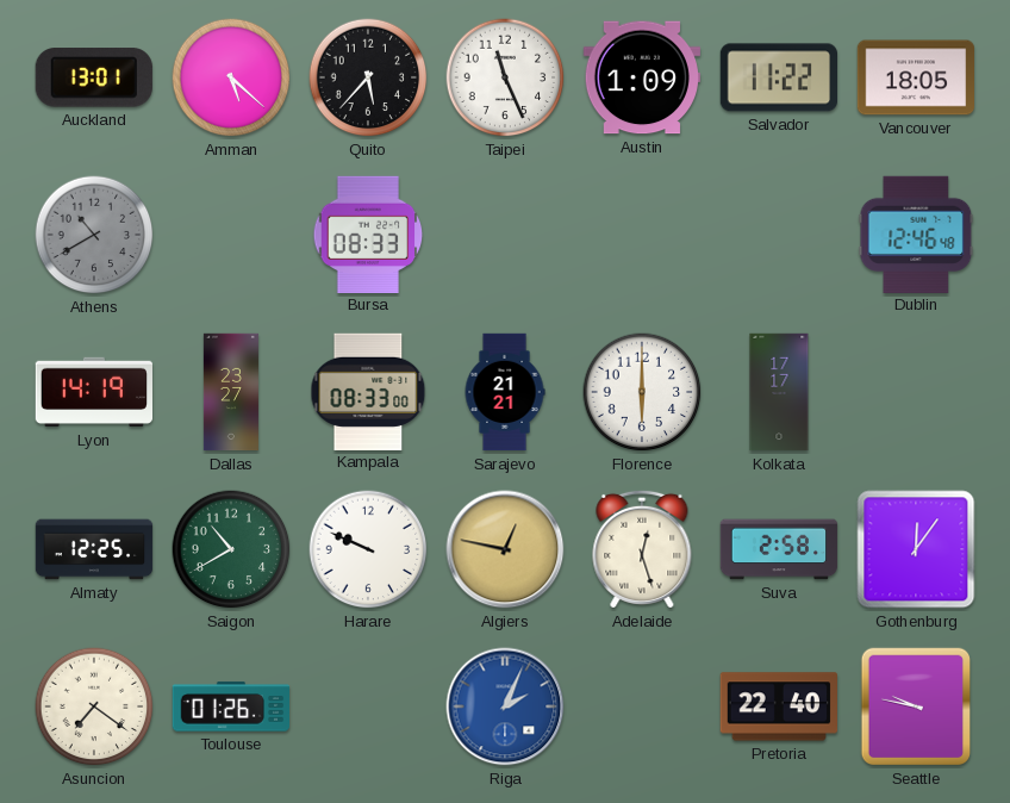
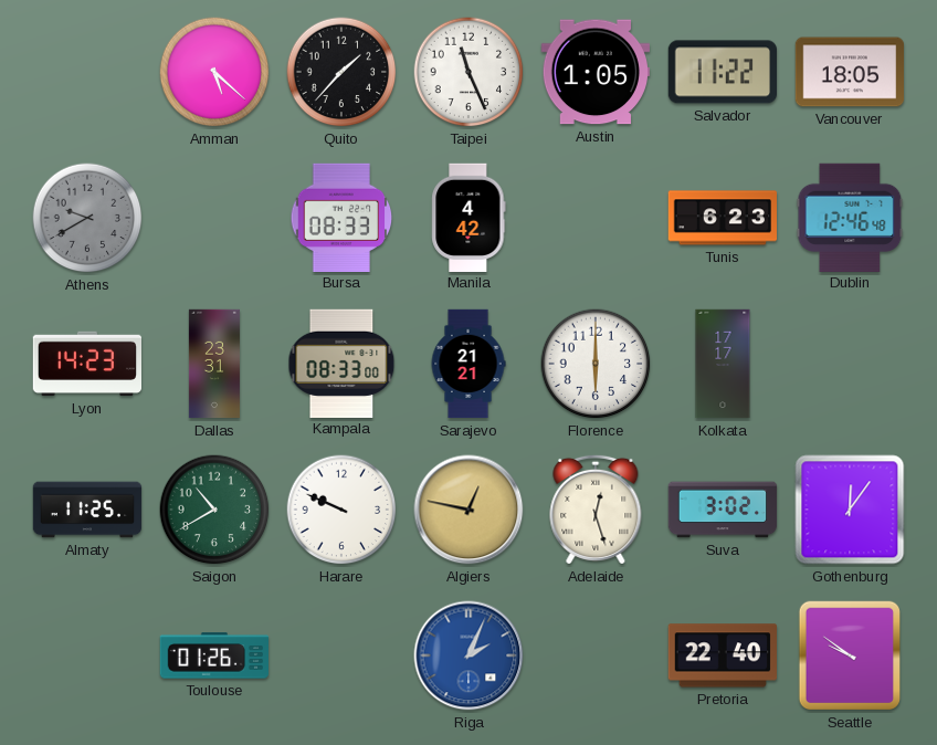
Auckland: 13:01 -> none (94, 77)
Quito: 5:37 -> 1:37 (341, 72)
Austin: 1:09 -> 1:05 (594, 72)
Athens: 10:40 -> 9:40 (87, 218)
Manila: none -> 4:42 (468, 217)
Tunis: none -> 6:23 (722, 218)
Lyon: 14:19 -> 14:23 (86, 364)
Dallas: 23:27 -> 23:31 (214, 364)
Almaty: 12:25 -> 11:25 (87, 510)
Suva: 2:58 -> 3:02 (723, 510)
Asuncion: 7:21 -> none (94, 706)
Seattle: 9:47 -> 9:51 (849, 655)
